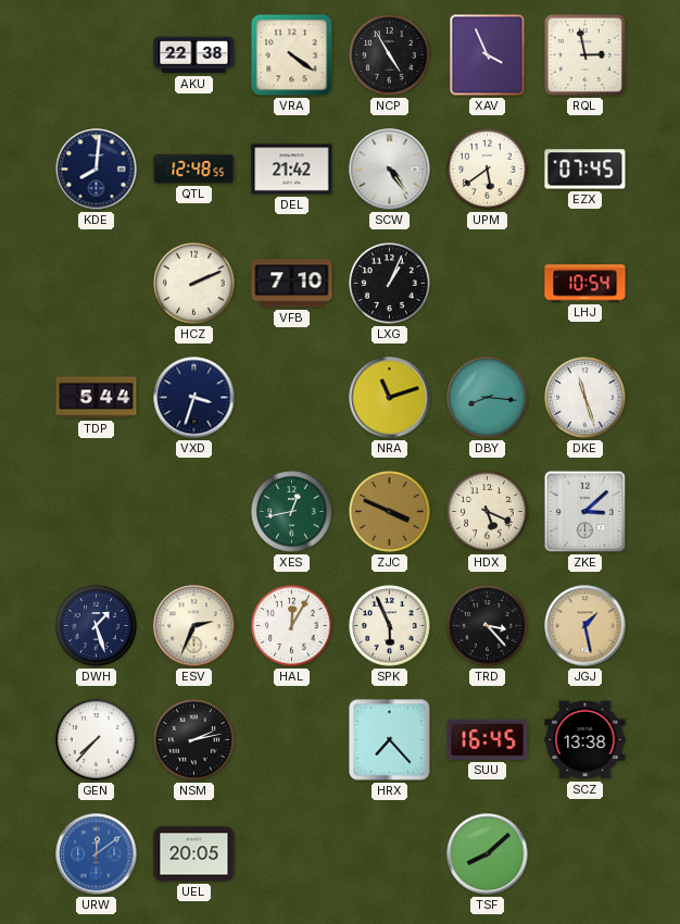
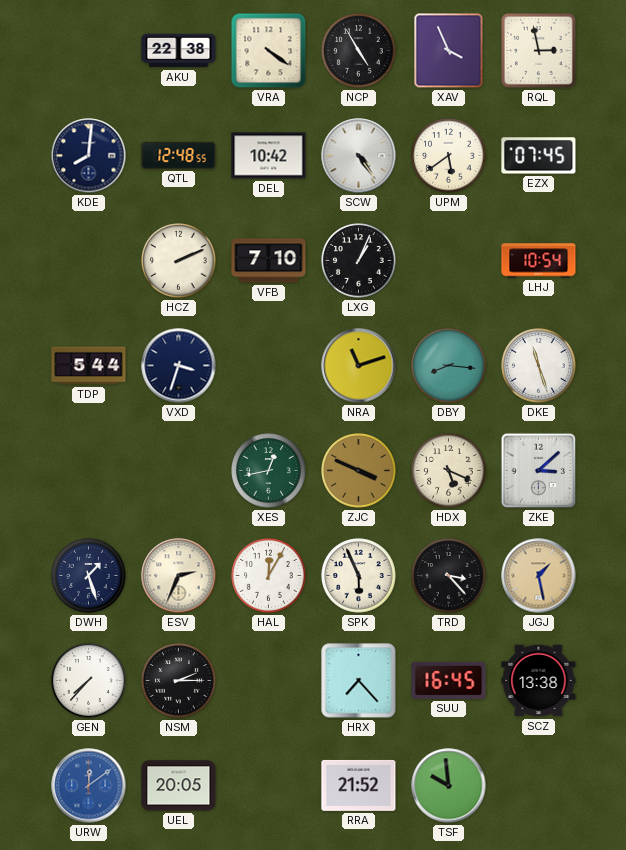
DEL: 21:42 -> 10:42 (269, 156)
NSM: 2:13 -> 2:15 (179, 681)
RRA: none -> 21:52 (359, 785)
TSF: 8:08 -> 9:59 (449, 786)
